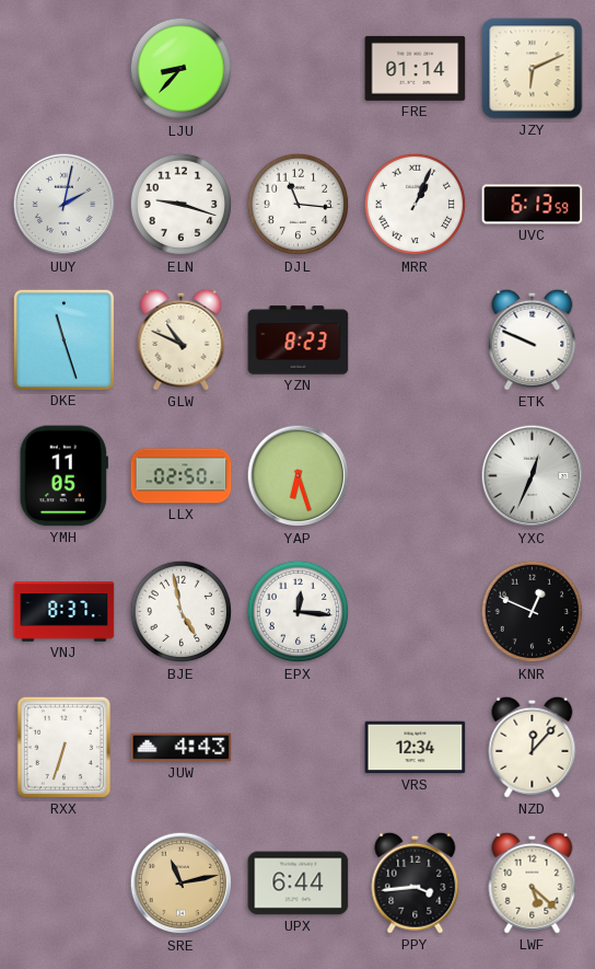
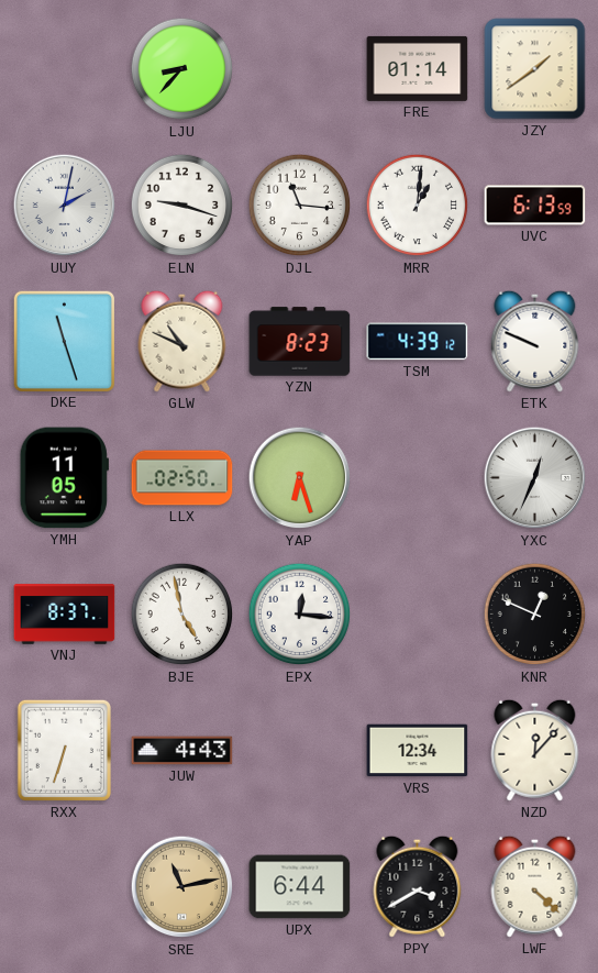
JZY: 6:11 -> 1:39 (535, 69)
MRR: 1:04 -> 1:01 (418, 206)
TSM: none -> 4:39 (418, 342)
PPY: 3:44 -> 3:40 (418, 886)
LWF: 5:22 -> 4:22 (535, 886)
